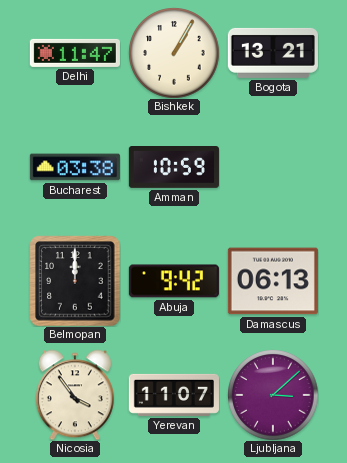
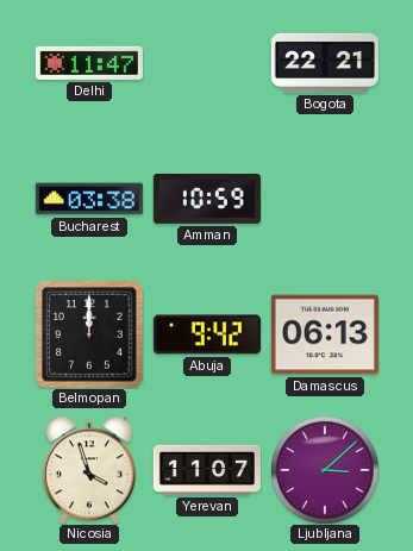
Bishkek: 1:05 -> none (174, 53)
Bogota: 13:21 -> 22:21 (325, 63)
Nicosia: 3:54 -> 3:57 (89, 470)
